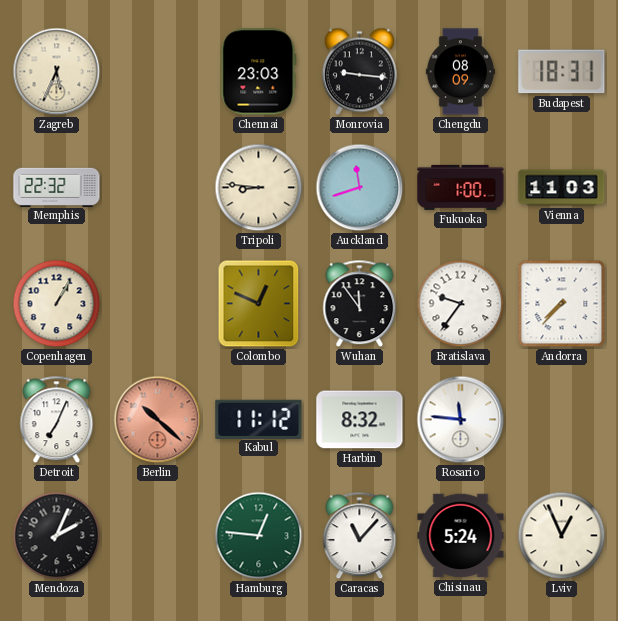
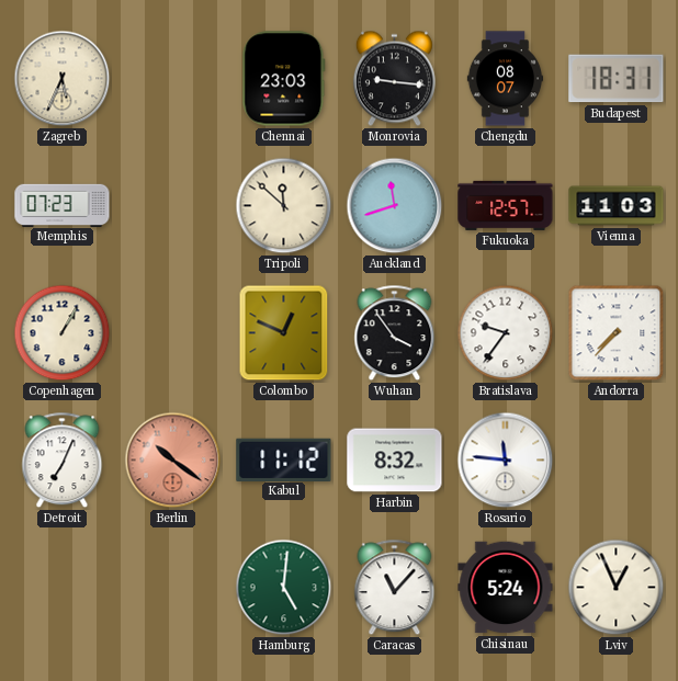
Chengdu: 08:09 -> 08:07 (505, 79)
Memphis: 22:32 -> 07:23 (63, 205)
Tripoli: 8:46 -> 11:52 (284, 206)
Fukuoka: 1:00 -> 12:57 (506, 205)
Wuhan: 11:54 -> 3:54 (395, 333)
Berlin: 10:22 -> 10:21 (173, 461)
Mendoza: 2:04 -> none (57, 536)
Hamburg: 12:46 -> 5:01 (284, 588)
